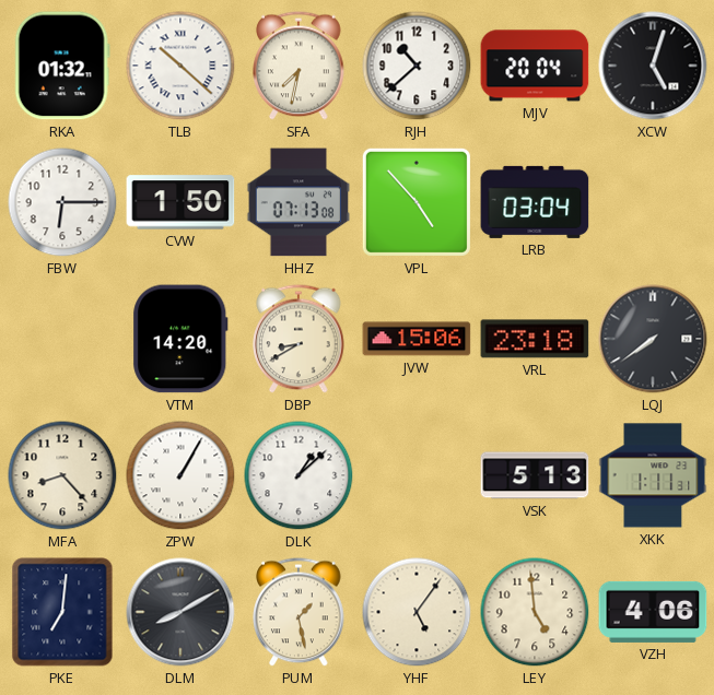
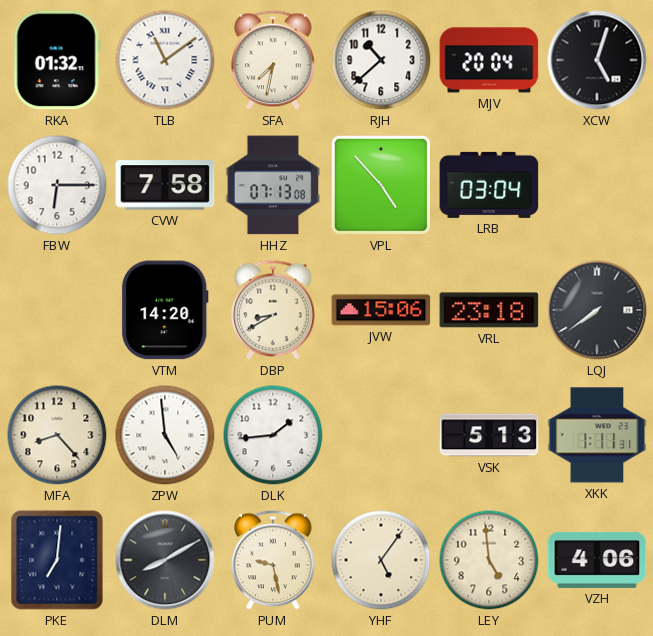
TLB: 10:22 -> 11:09 (165, 60)
CVW: 1:50 -> 7:58 (165, 185)
ZPW: 1:05 -> 4:59 (165, 435)
DLK: 1:08 -> 1:44 (273, 435)
PUM: 1:28 -> 9:28 (273, 560)
